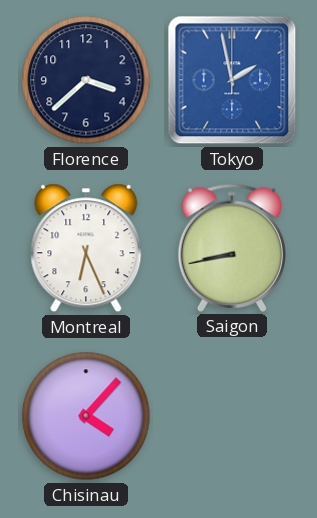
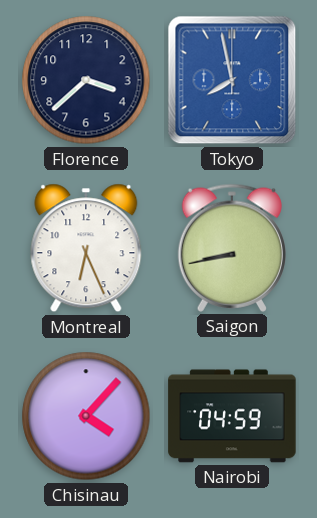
Tokyo: 1:58 -> 7:58 (232, 80)
Nairobi: none -> 04:59 (232, 416)
